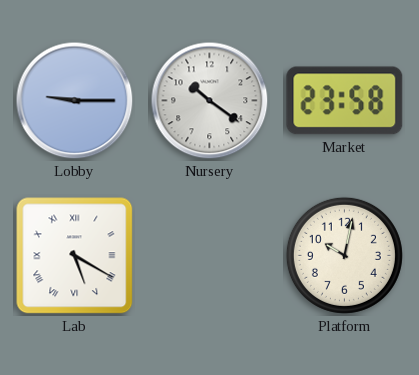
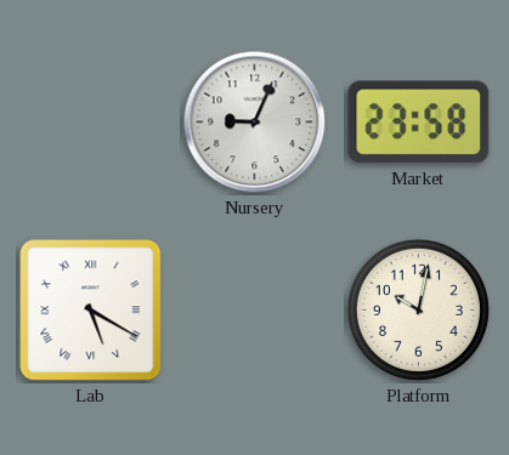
Lobby: 9:15 -> none (75, 101)
Nursery: 10:21 -> 9:04 (255, 123)
